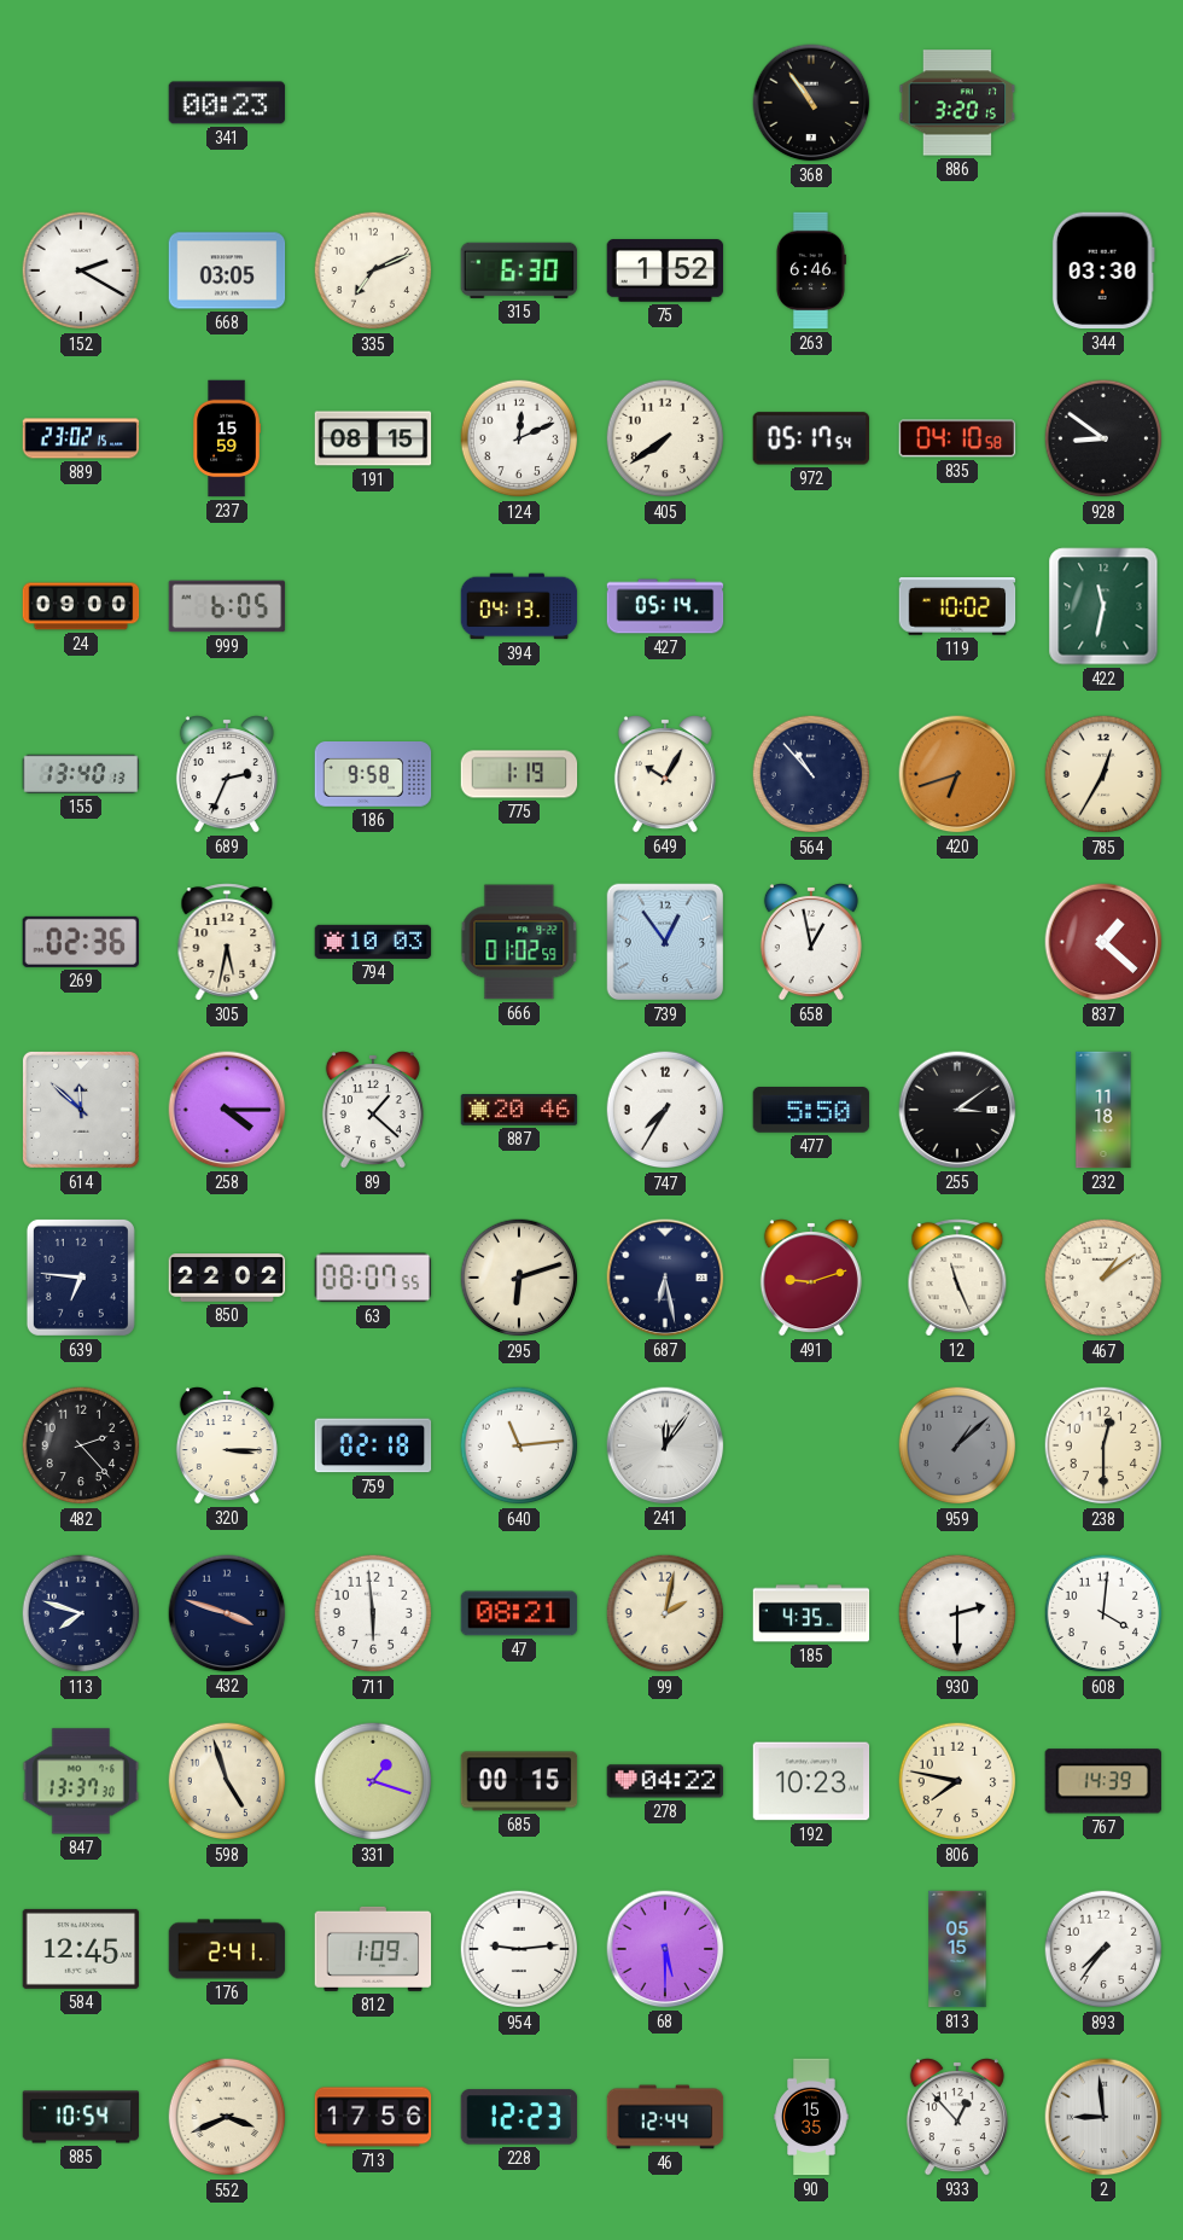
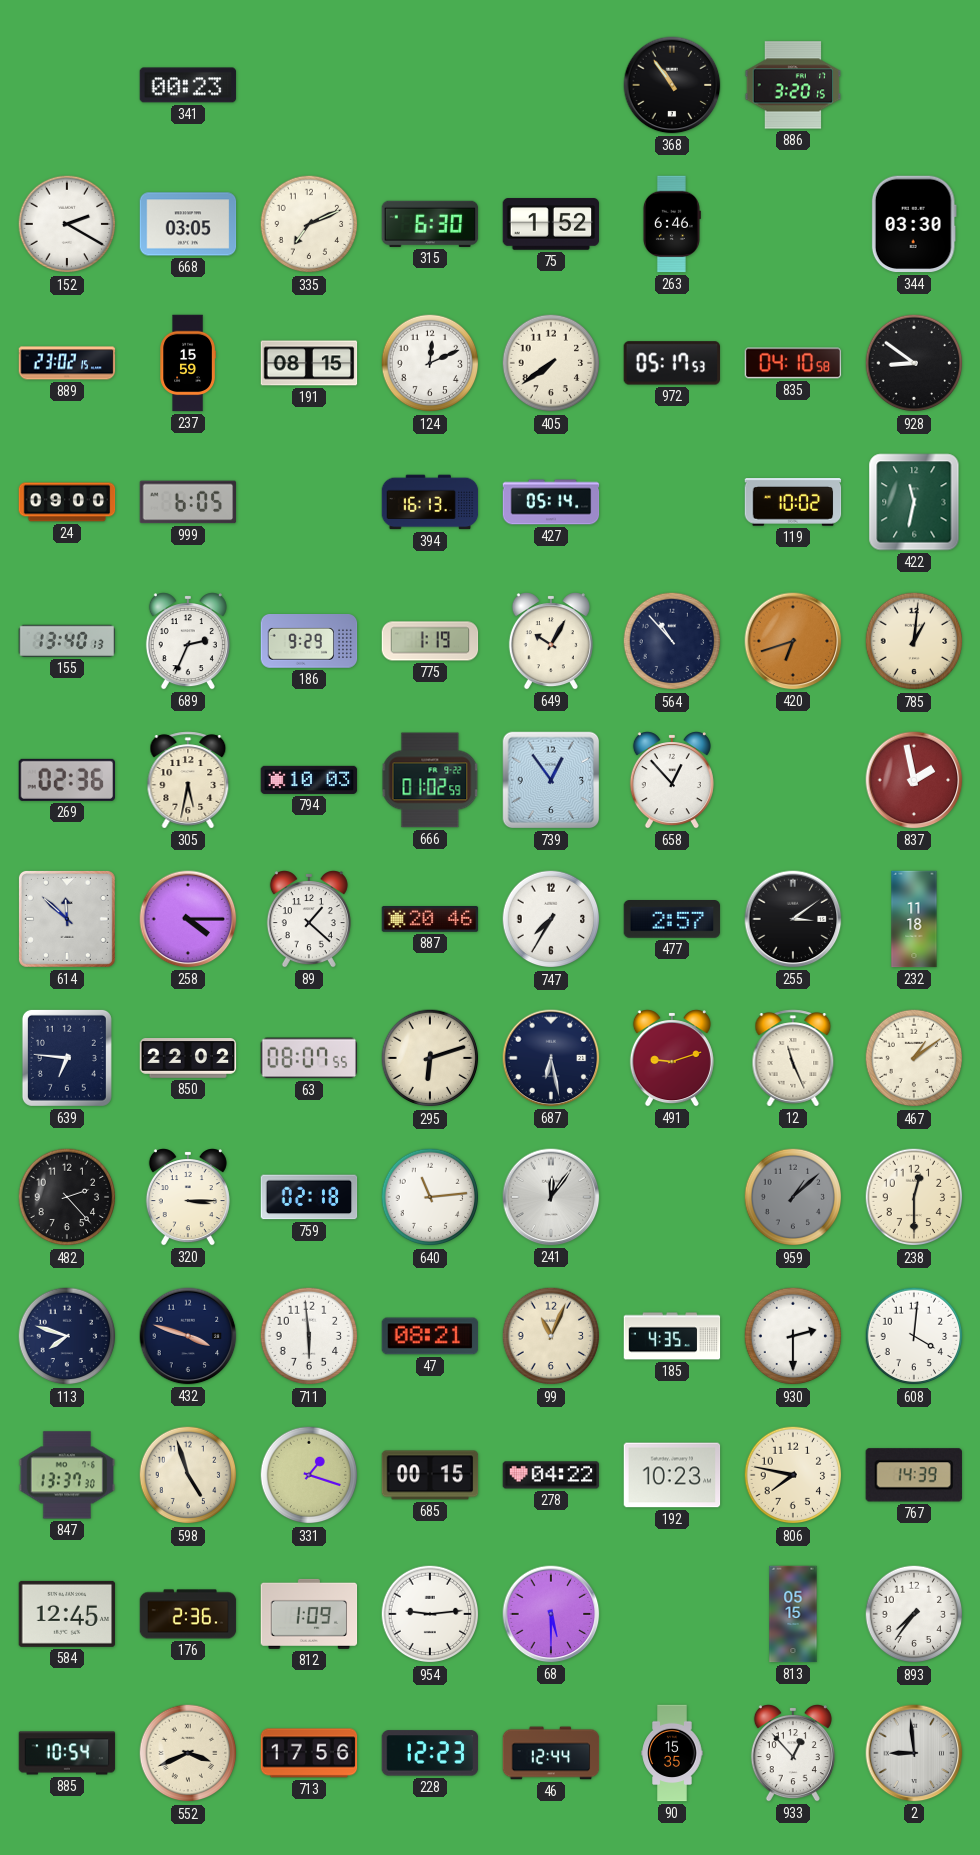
972: 05:17:54 -> 05:17:53 (671, 363)
394: 04:13 -> 16:13 (430, 502)
186: 9:58 -> 9:29 (309, 641)
785: 12:35 -> 1:01 (914, 641)
658: 12:58 -> 12:53 (672, 780)
837: 1:22 -> 1:58 (914, 780)
477: 5:50 -> 2:57 (672, 919)
99: 2:02 -> 11:04 (551, 1336)
176: 2:41 -> 2:36 (188, 1614)
